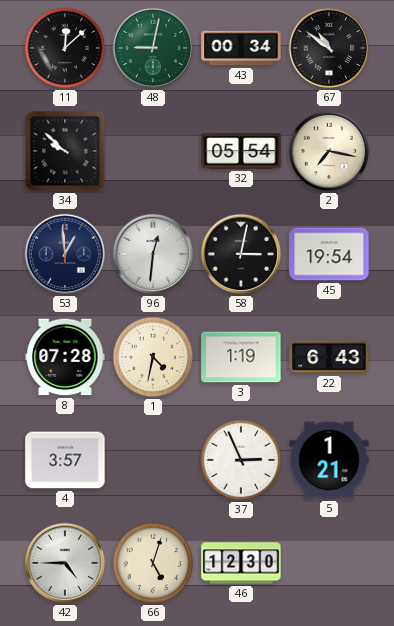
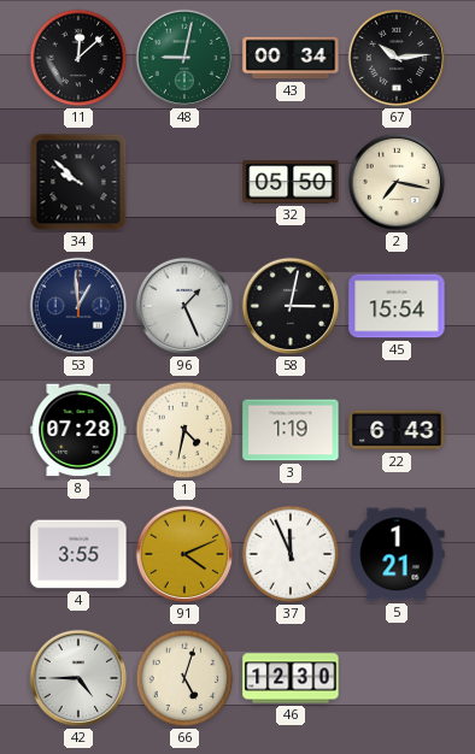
67: 10:51 -> 10:14 (397, 58)
32: 05:54 -> 05:50 (291, 182)
96: 12:31 -> 1:26 (184, 306)
45: 19:54 -> 15:54 (397, 306)
4: 3:57 -> 3:55 (78, 554)
91: none -> 4:11 (184, 554)
37: 2:56 -> 11:56 (291, 554)
